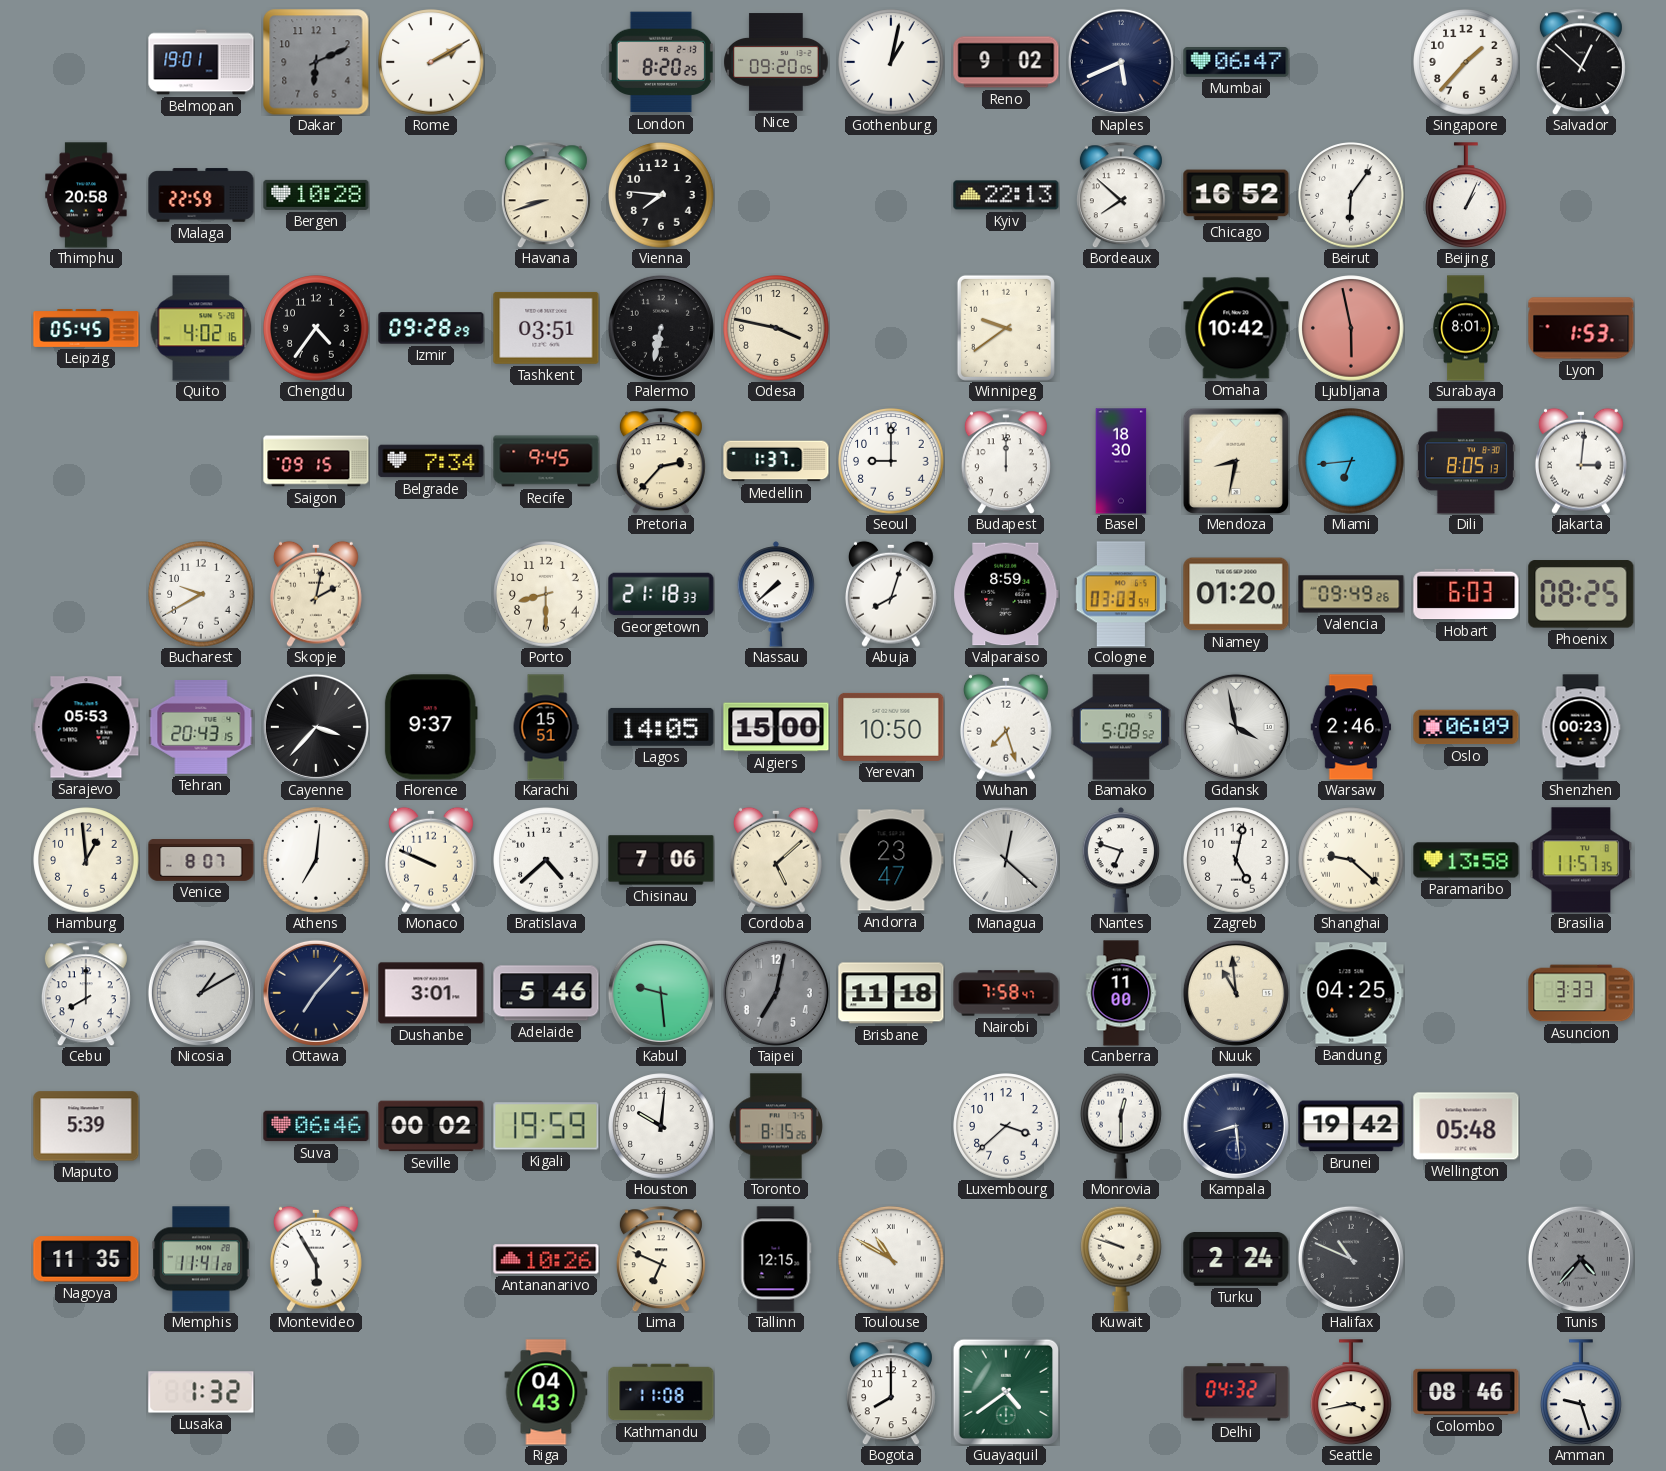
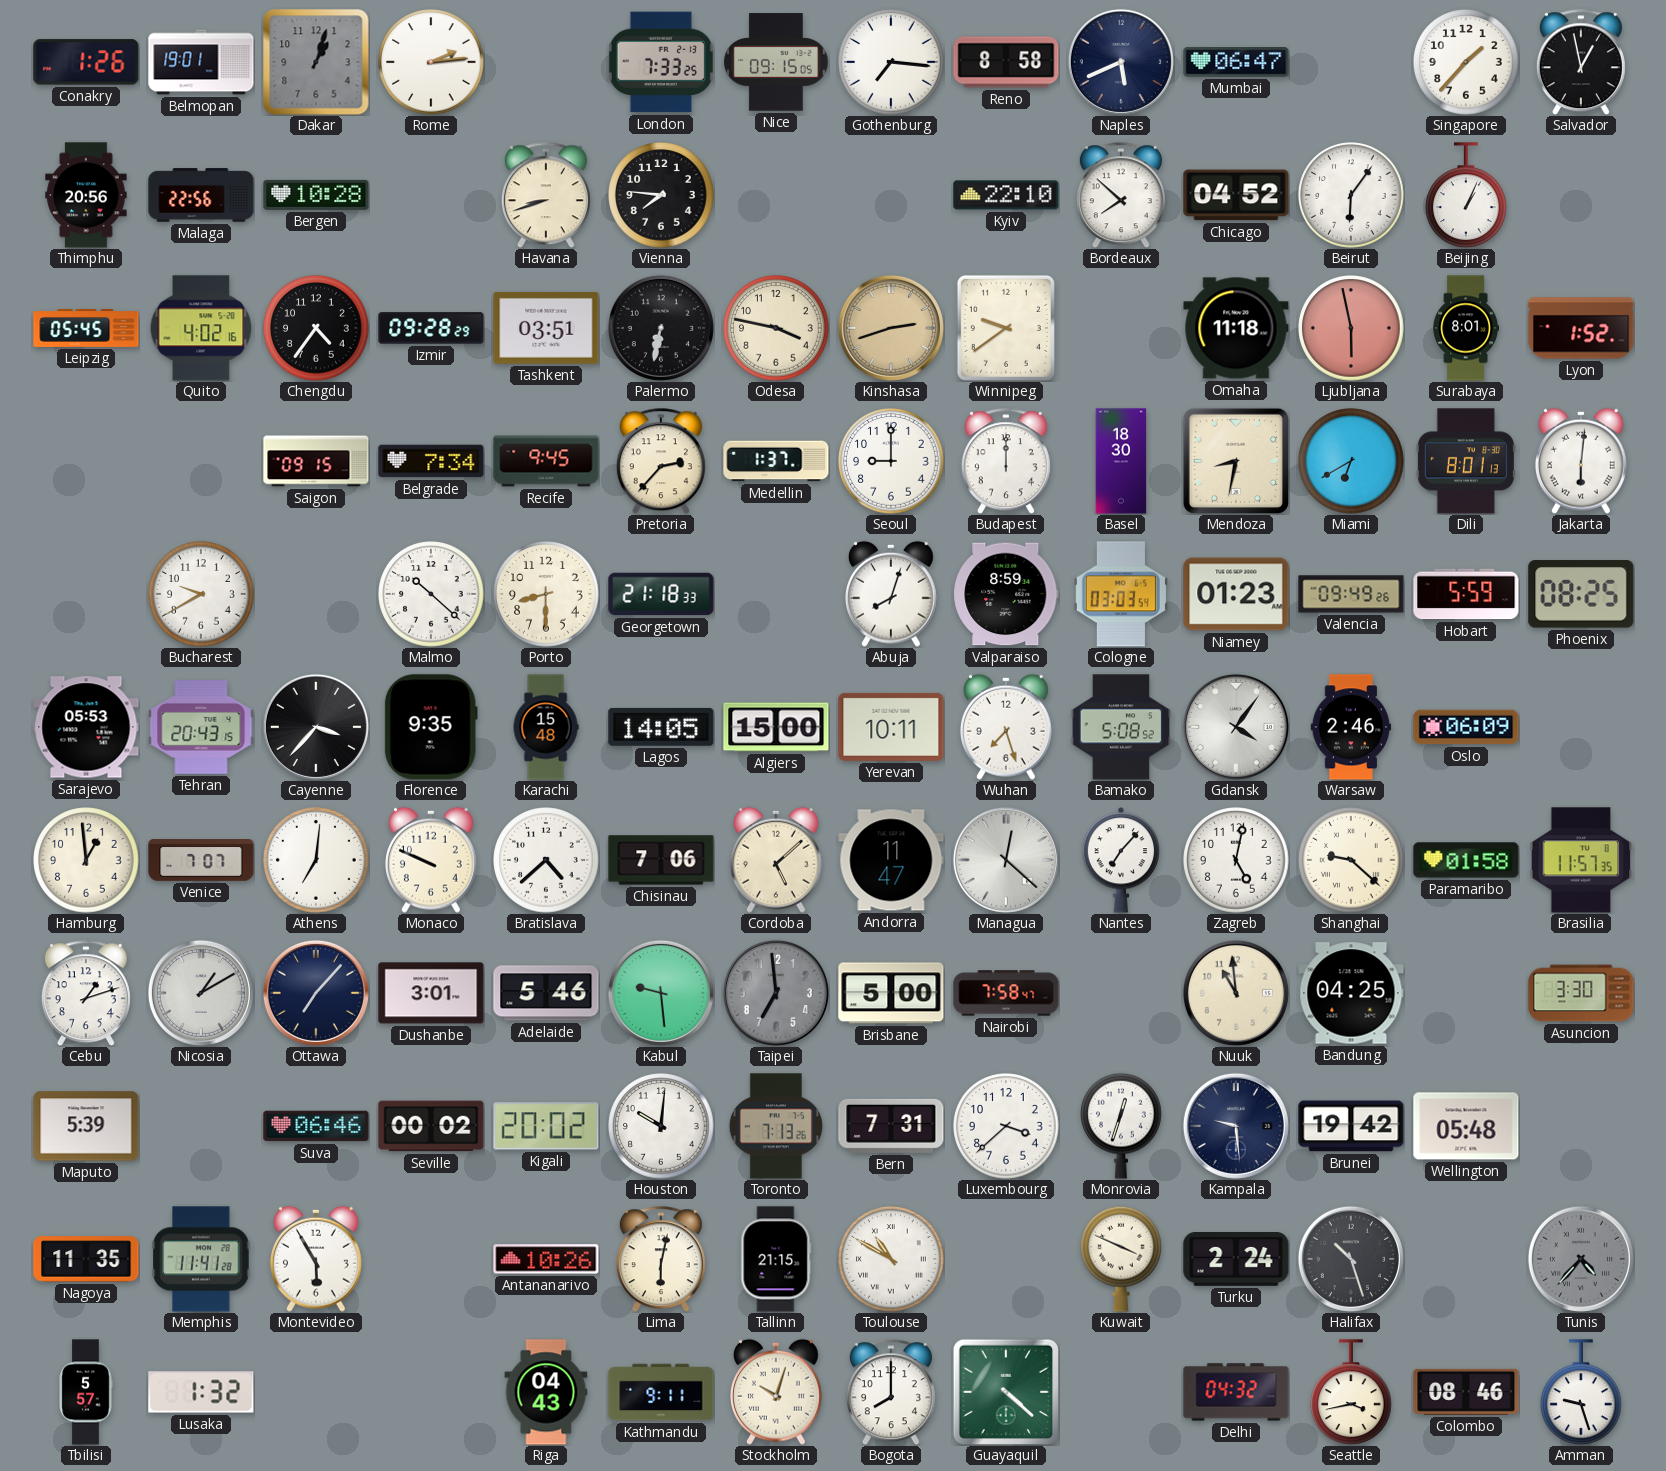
Conakry: none -> 1:26 (86, 62)
Dakar: 6:11 -> 1:03 (316, 62)
Rome: 2:10 -> 2:14 (431, 62)
London: 8:20 -> 7:33 (661, 62)
Nice: 09:20 -> 09:15 (776, 62)
Gothenburg: 1:02 -> 7:16 (891, 62)
Reno: 9:02 -> 8:58 (1006, 62)
Salvador: 12:52 -> 12:58 (1581, 62)
Thimphu: 20:58 -> 20:56 (86, 195)
Malaga: 22:59 -> 22:56 (201, 195)
Kyiv: 22:13 -> 22:10 (1006, 195)
Chicago: 16:52 -> 04:52 (1236, 195)
Kinshasa: none -> 2:42 (891, 328)
Omaha: 10:42 -> 11:18 (1236, 328)
Lyon: 1:53 -> 1:52 (1581, 328)
Miami: 6:44 -> 6:40 (1351, 461)
Dili: 8:05 -> 8:01 (1466, 461)
Jakarta: 3:01 -> 6:01 (1581, 461)
Skopje: 2:02 -> none (316, 594)
Malmo: none -> 10:22 (431, 594)
Nassau: 7:38 -> none (776, 594)
Niamey: 01:20 -> 01:23 (1236, 594)
Hobart: 6:03 -> 5:59 (1466, 594)
Florence: 9:37 -> 9:35 (431, 727)
Karachi: 15:51 -> 15:48 (546, 727)
Yerevan: 10:50 -> 10:11 (891, 727)
Gdansk: 3:58 -> 4:06 (1236, 727)
Shenzhen: 00:23 -> none (1581, 727)
Venice: 8:07 -> 7:07 (201, 860)
Andorra: 23:47 -> 11:47 (891, 860)
Nantes: 6:48 -> 7:07 (1121, 860)
Paramaribo: 13:58 -> 01:58 (1466, 860)
Cebu: 8:00 -> 1:12 (86, 993)
Taipei: 7:02 -> 6:59 (776, 993)
Brisbane: 11:18 -> 5:00 (891, 993)
Canberra: 11:00 -> none (1121, 993)
Asuncion: 3:33 -> 3:30 (1581, 993)
Kigali: 19:59 -> 20:02 (546, 1126)
Toronto: 8:15 -> 7:13 (776, 1126)
Bern: none -> 7:31 (891, 1126)
Monrovia: 12:30 -> 12:33 (1122, 1126)
Kampala: 8:29 -> 9:29 (1236, 1126)
Lima: 6:49 -> 6:02 (661, 1259)
Tallinn: 12:15 -> 21:15 (776, 1259)
Kuwait: 9:48 -> 3:49 (1122, 1259)
Halifax: 10:49 -> 10:27 (1351, 1259)
Tbilisi: none -> 5:57 (86, 1392)
Kathmandu: 11:08 -> 9:11 (661, 1392)
Stockholm: none -> 10:03 (776, 1392)
Guayaquil: 4:39 -> 4:22 (1005, 1391)
